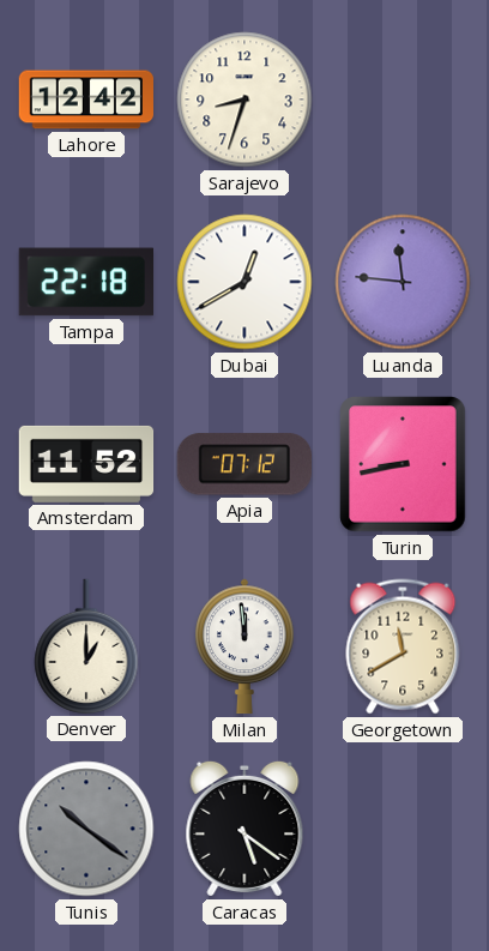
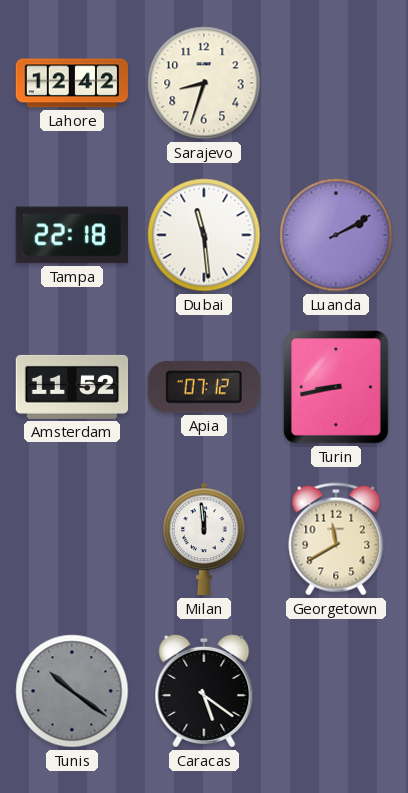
Dubai: 12:40 -> 11:29 (204, 235)
Luanda: 11:46 -> 2:10 (336, 235)
Denver: 1:00 -> none (86, 646)
